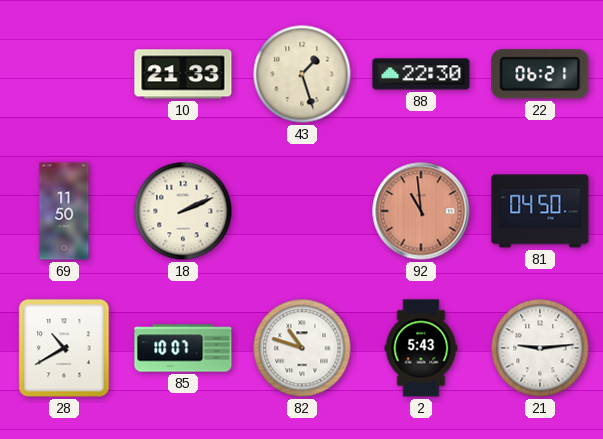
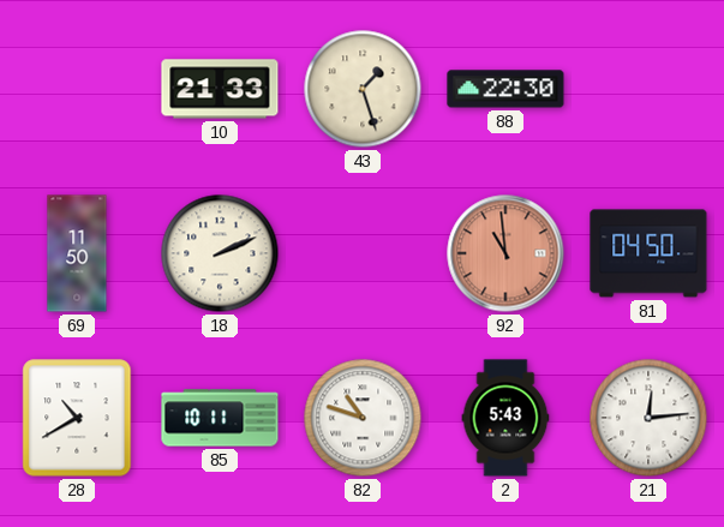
22: 06:21 -> none (540, 74)
85: 10:07 -> 10:11 (220, 418)
21: 9:14 -> 12:14 (648, 418)
